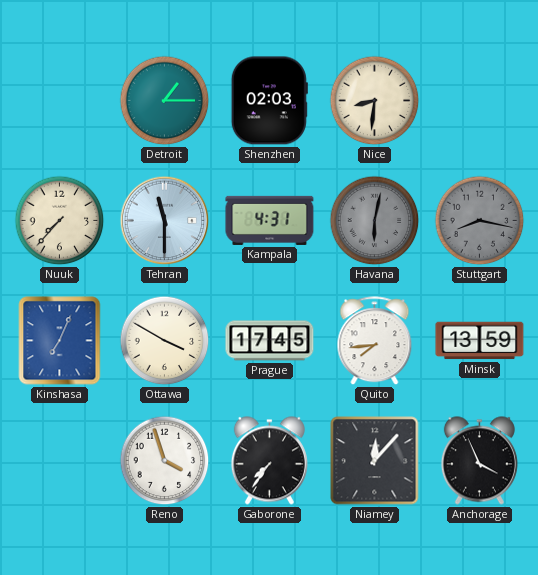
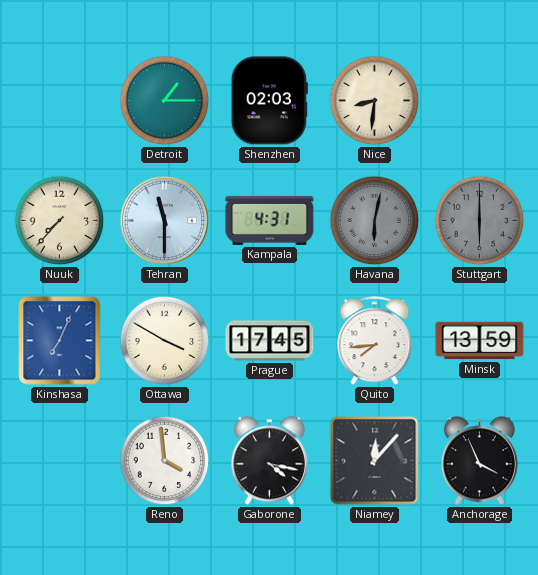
Stuttgart: 8:17 -> 6:00 (480, 221)
Reno: 3:57 -> 3:59 (165, 461)
Gaborone: 7:36 -> 4:17 (269, 461)
